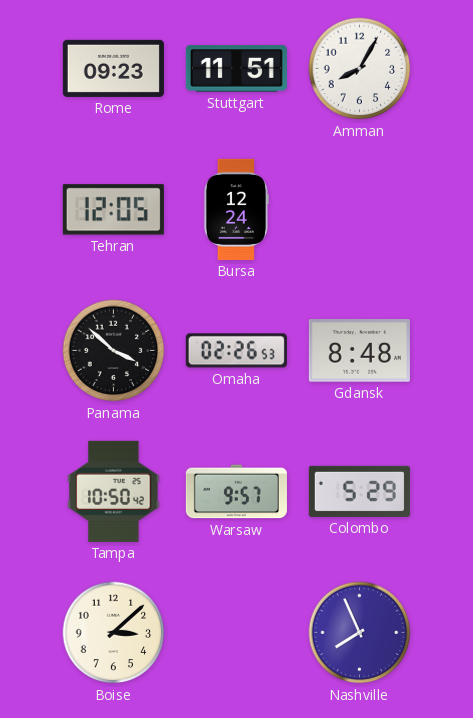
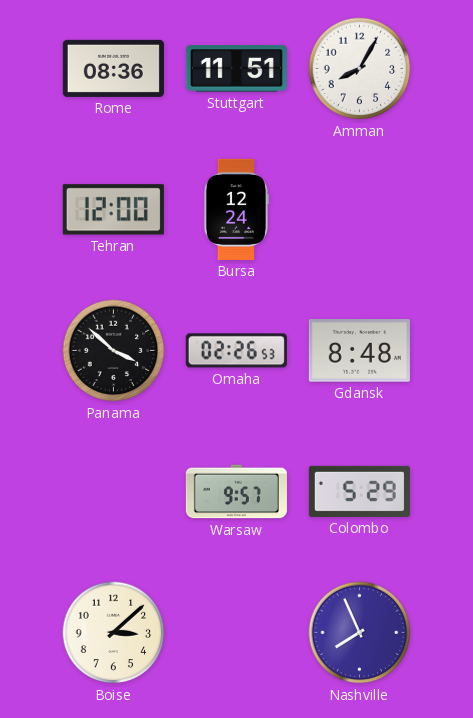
Rome: 09:23 -> 08:36 (113, 68)
Tehran: 12:05 -> 12:00 (113, 210)
Tampa: 10:50 -> none (114, 491)
